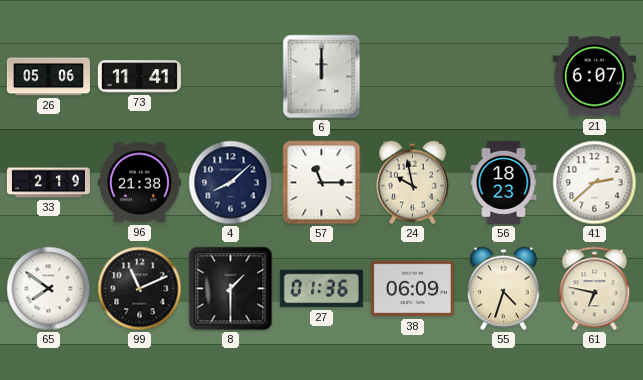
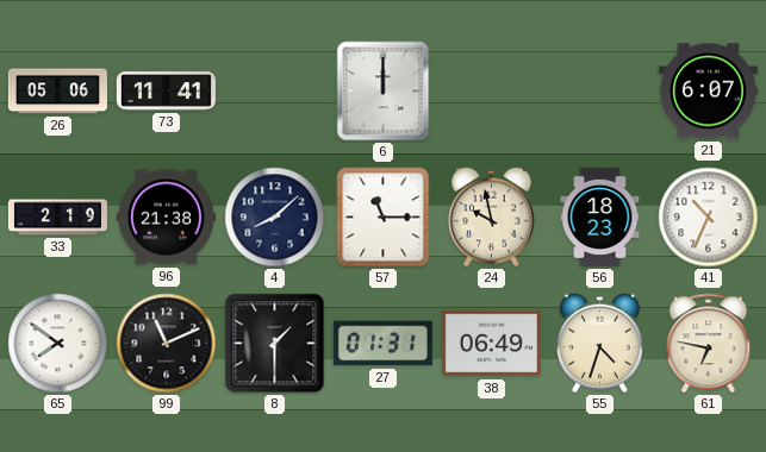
41: 2:38 -> 10:34 (709, 218)
27: 01:36 -> 01:31 (382, 344)
38: 06:09 -> 06:49 (491, 344)
